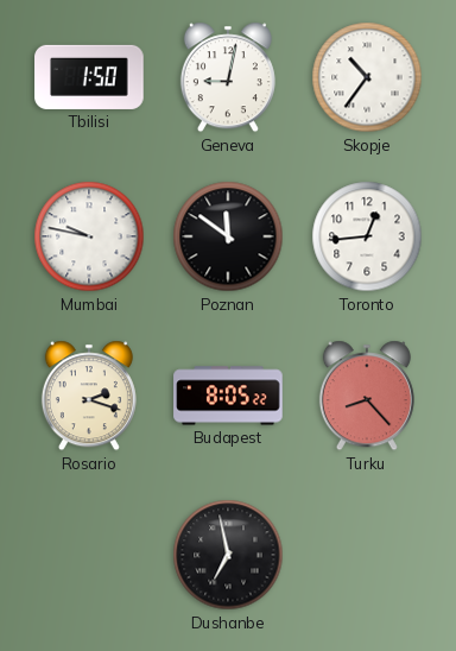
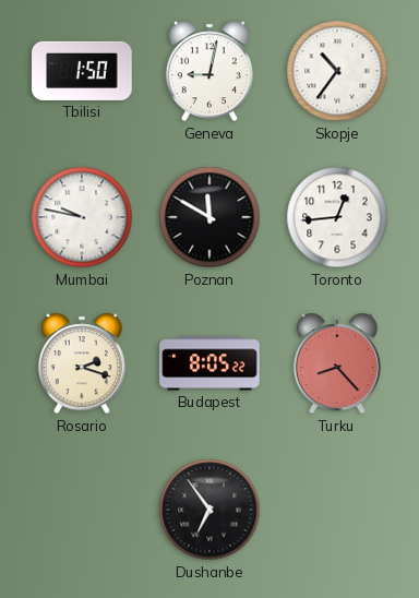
Poznan: 11:51 -> 11:50 (209, 217)
Dushanbe: 6:58 -> 6:54 (209, 510)
